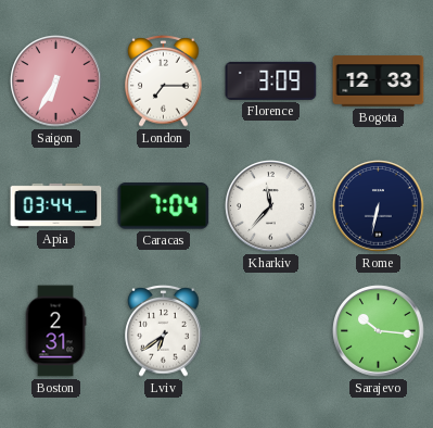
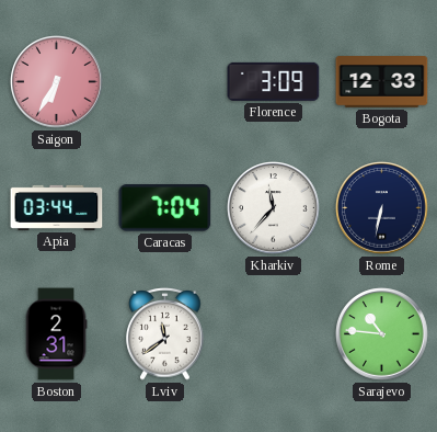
London: 7:15 -> none (164, 81)
Lviv: 6:39 -> 11:39 (165, 334)
Sarajevo: 10:16 -> 10:46 (382, 334)
